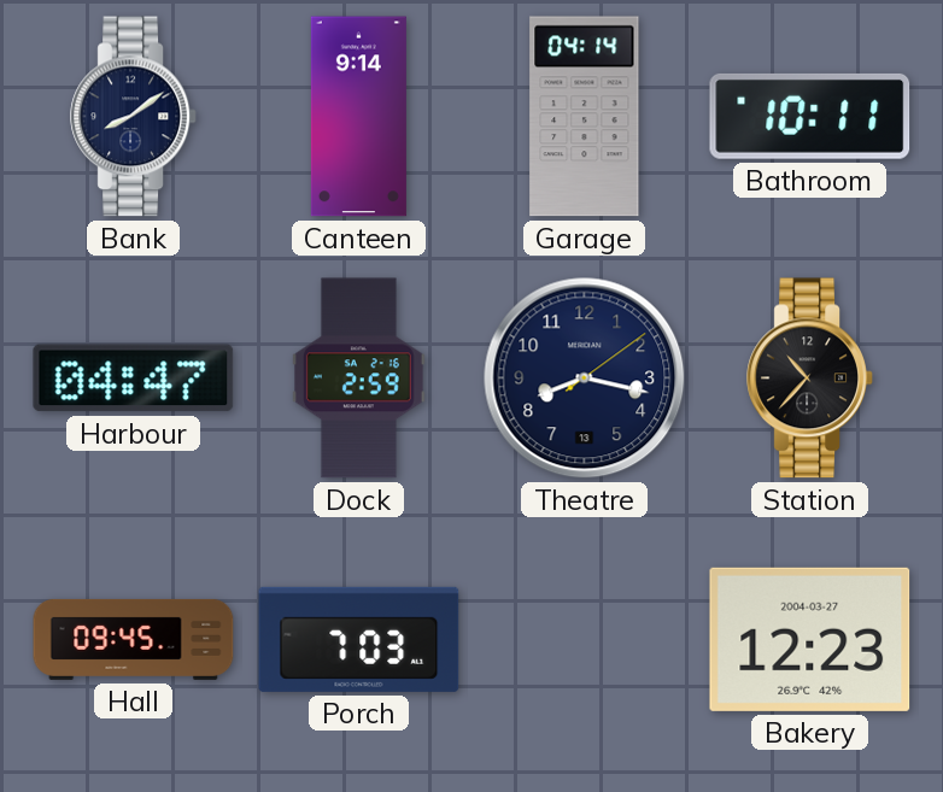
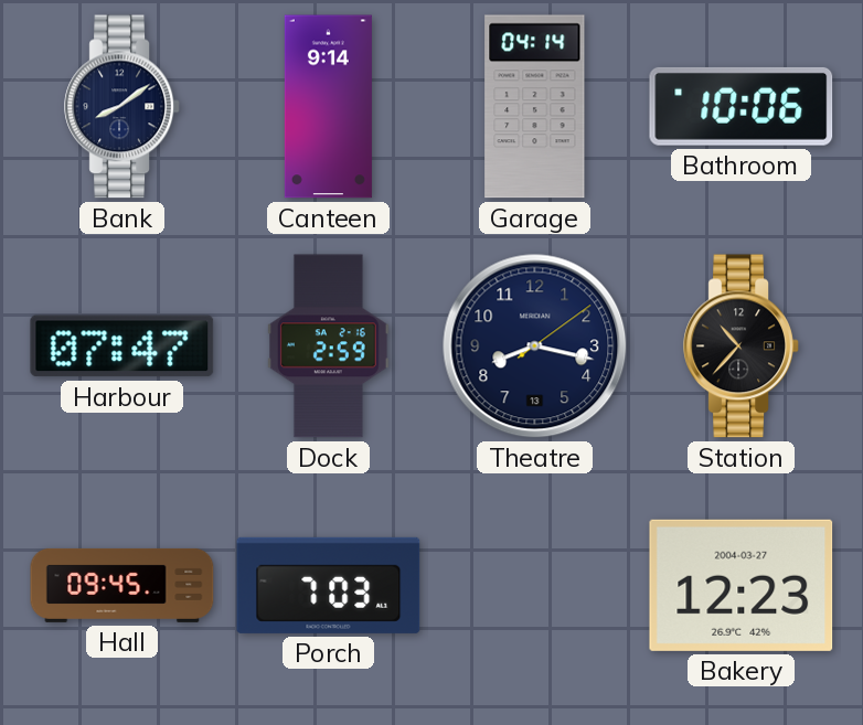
Bathroom: 10:11 -> 10:06 (742, 106)
Harbour: 04:47 -> 07:47 (122, 346)
